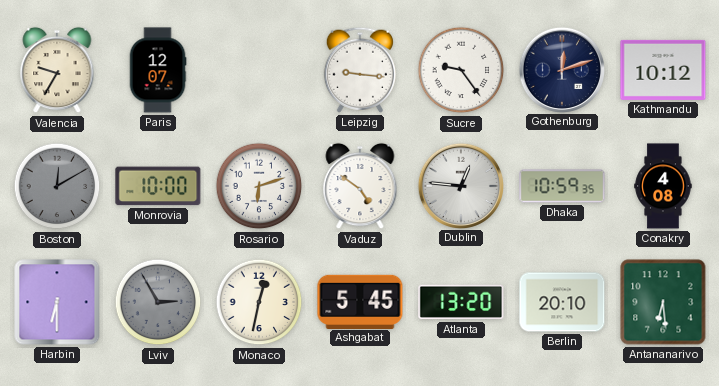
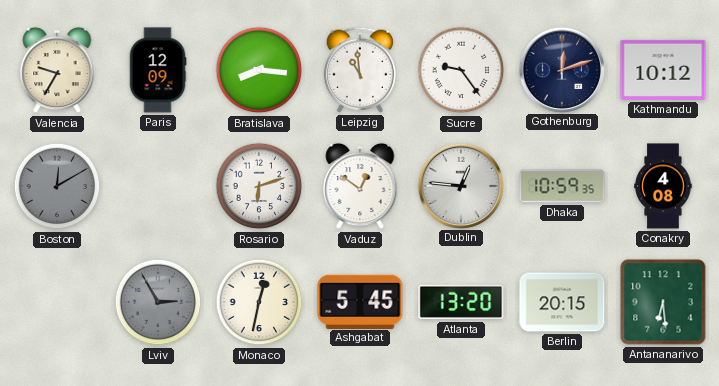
Paris: 12:07 -> 12:09 (158, 70)
Bratislava: none -> 8:16 (259, 70)
Leipzig: 9:16 -> 10:59 (359, 70)
Monrovia: 10:00 -> none (158, 186)
Vaduz: 4:51 -> 12:51 (360, 186)
Harbin: 6:30 -> none (57, 302)
Berlin: 20:10 -> 20:15 (562, 302)
